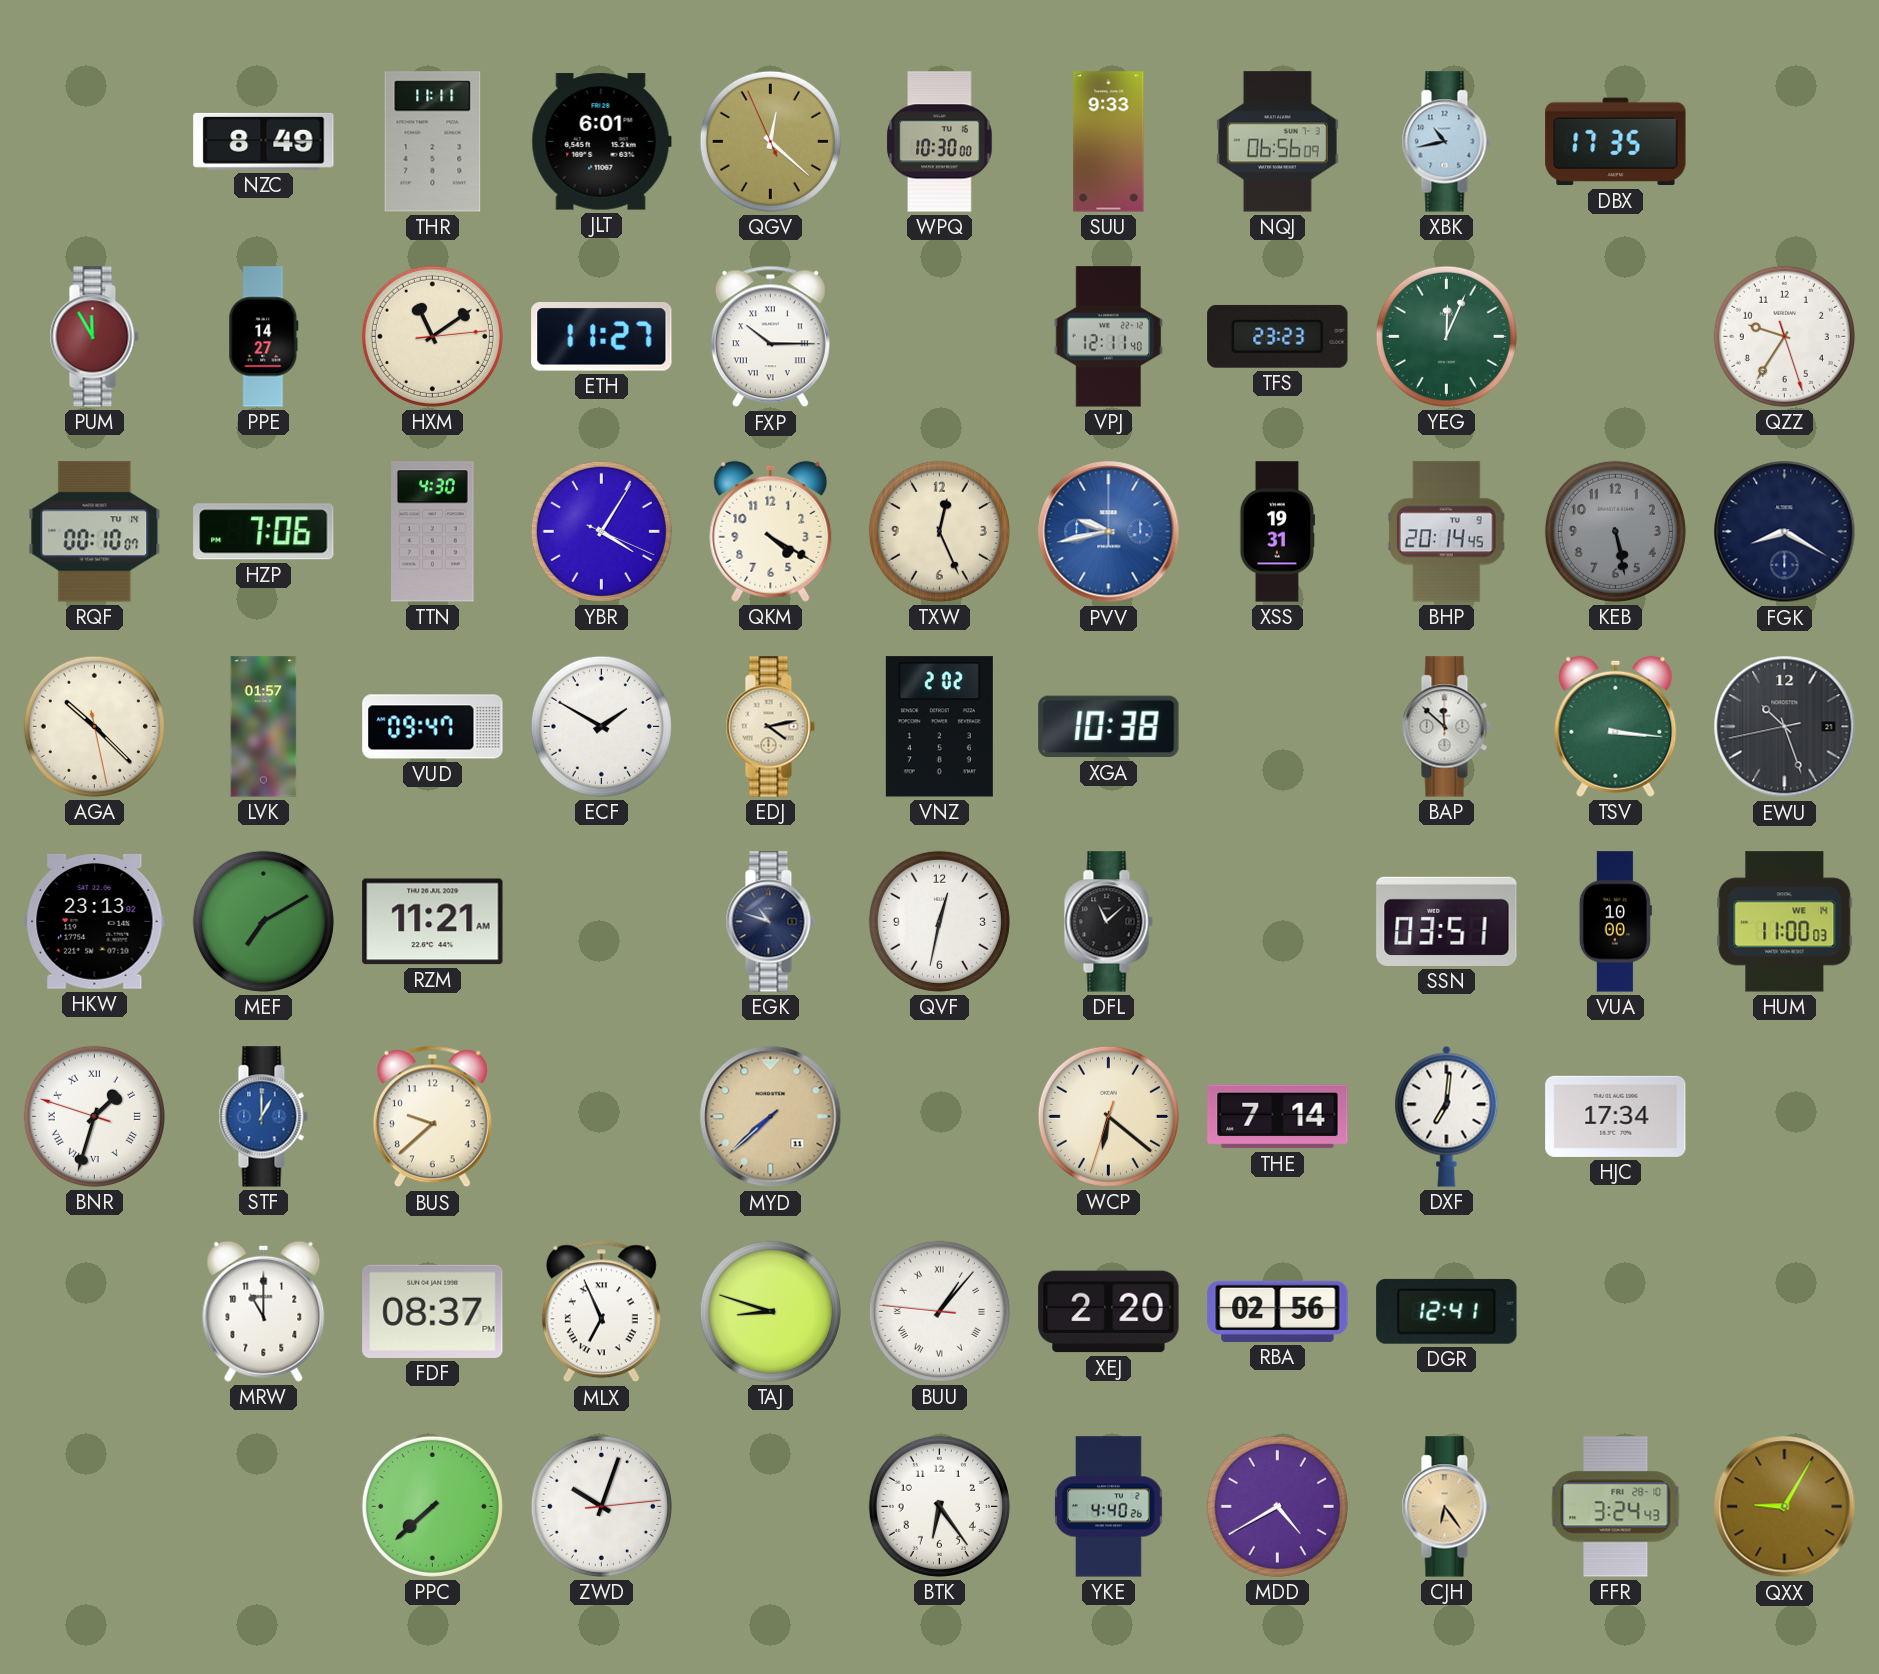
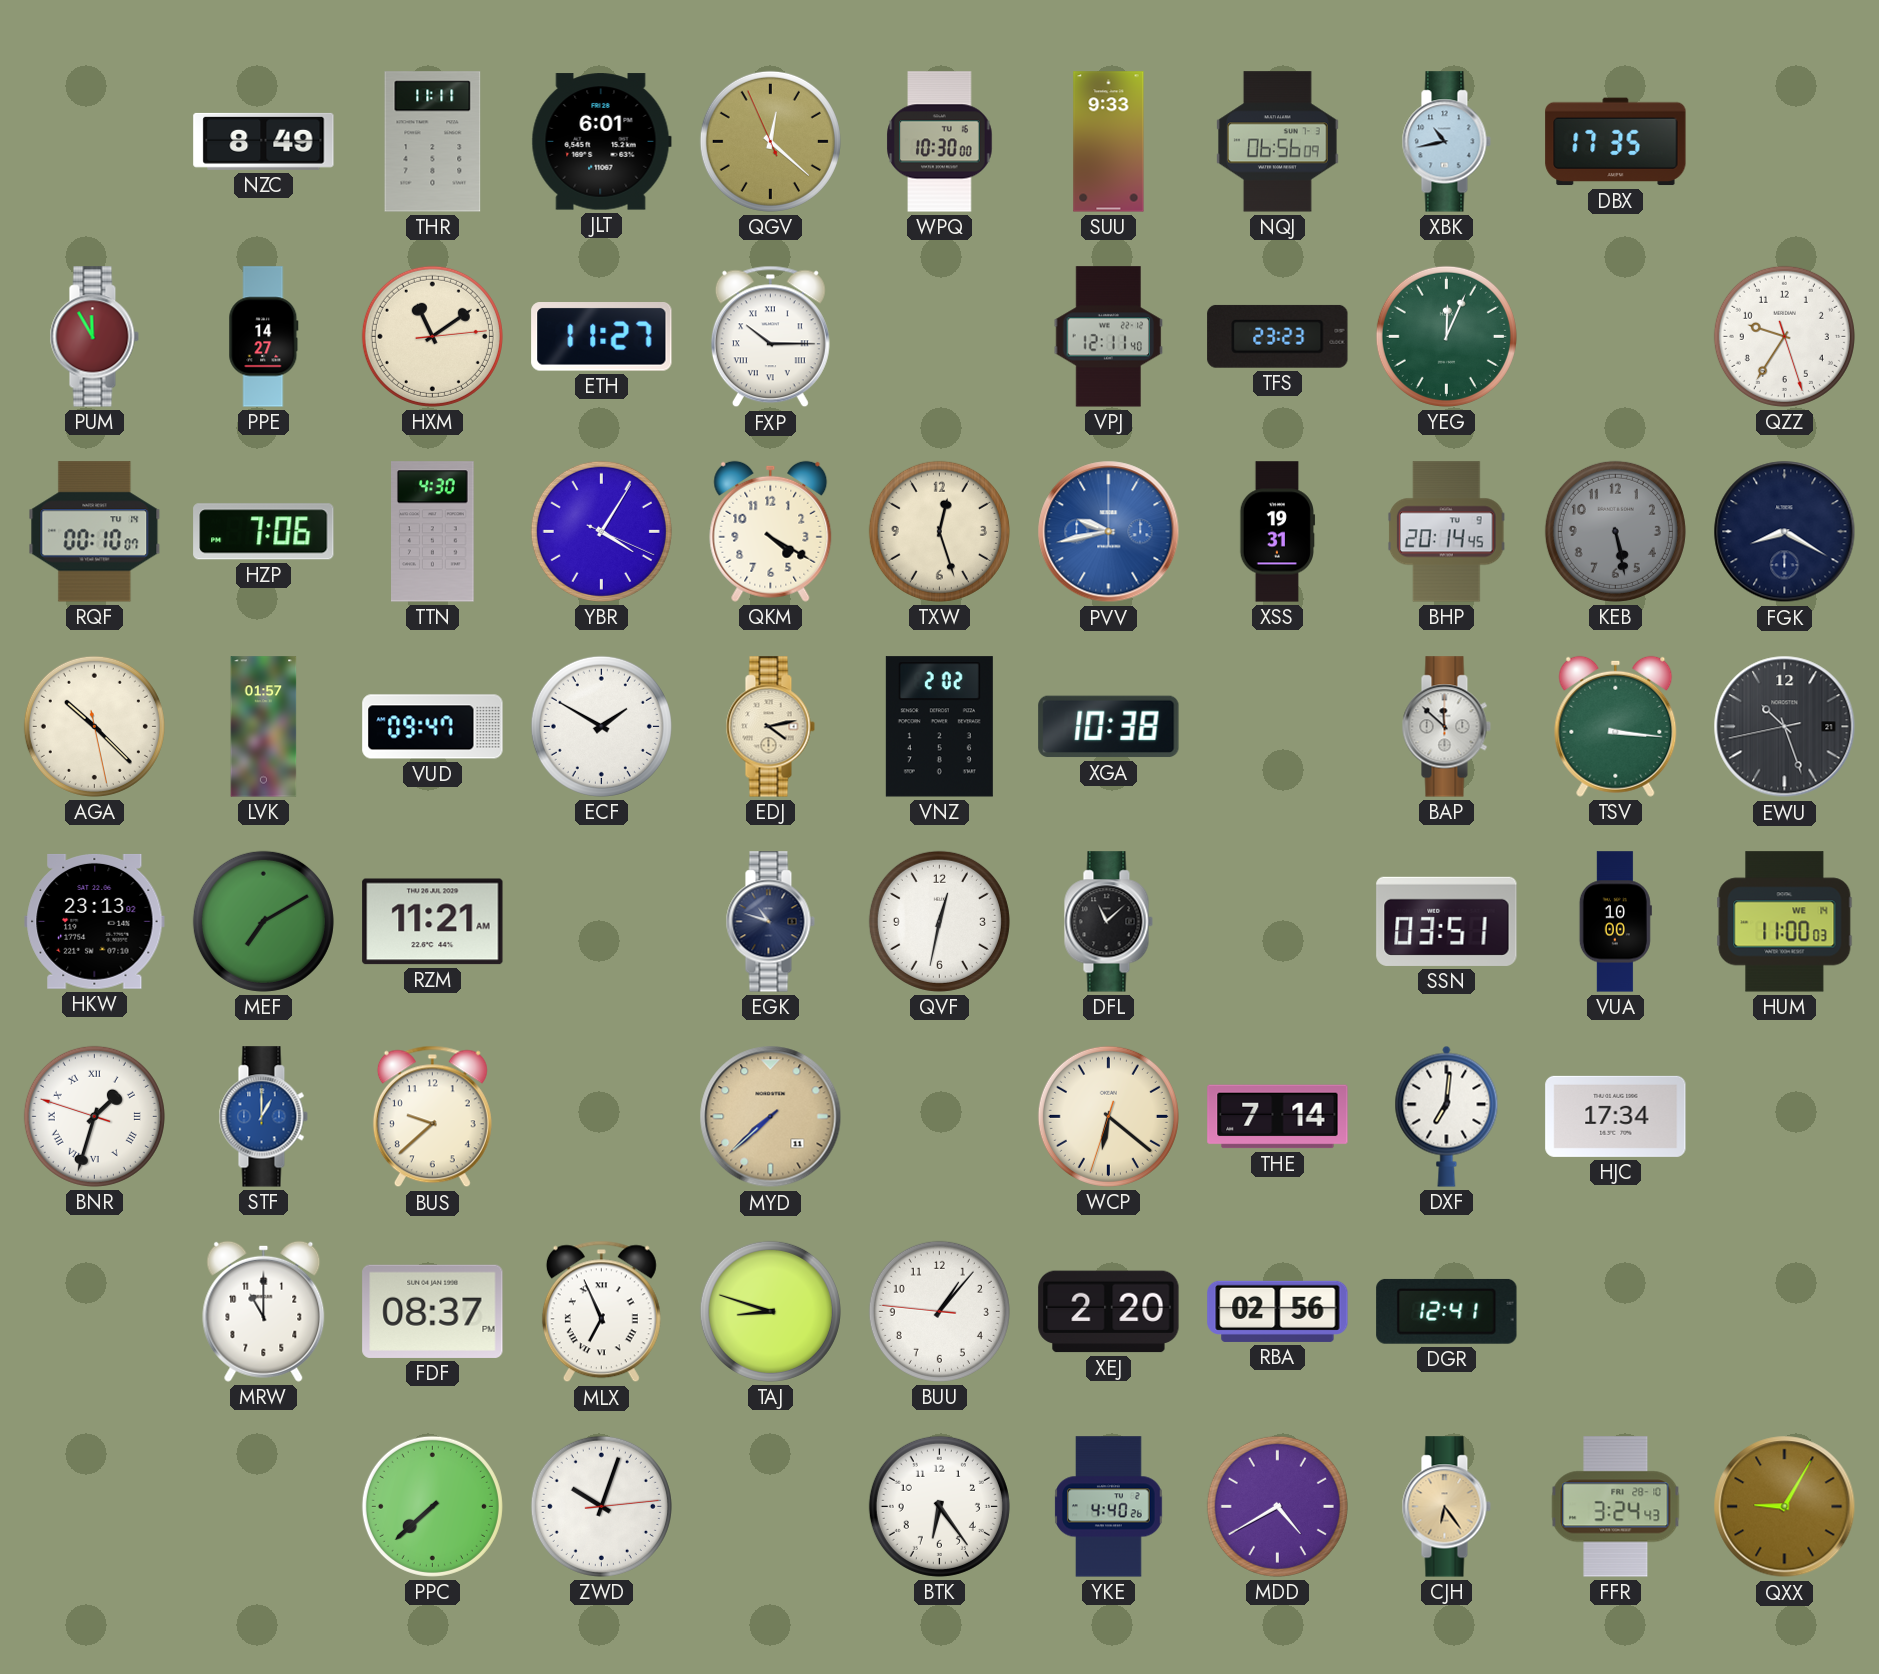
TXW: 12:26 -> 12:27 (939, 531)
BUU numerals: Roman -> Arabic (939, 1311)
